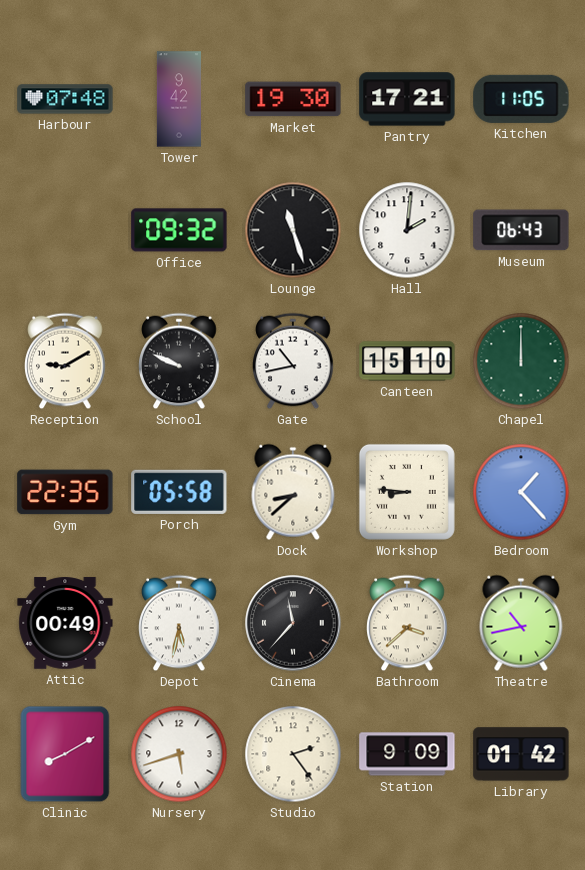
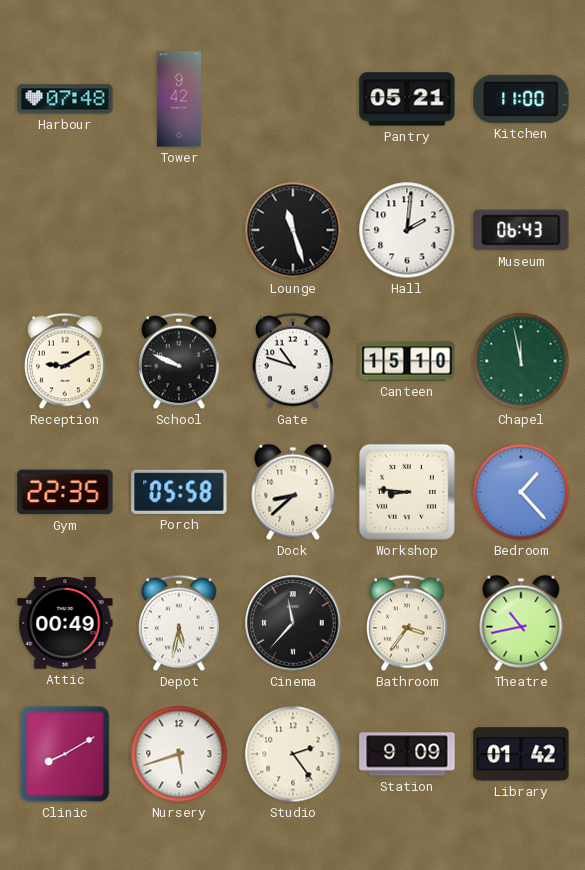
Market: 19:30 -> none (293, 99)
Pantry: 17:21 -> 05:21 (407, 99)
Kitchen: 11:05 -> 11:00 (521, 99)
Office: 09:32 -> none (179, 230)
Gate: 10:43 -> 10:48 (293, 361)
Chapel: 12:00 -> 11:58 (521, 361)
Bathroom: 3:38 -> 3:36 (407, 623)
